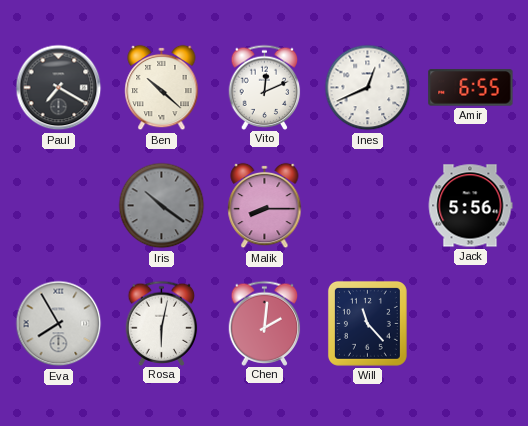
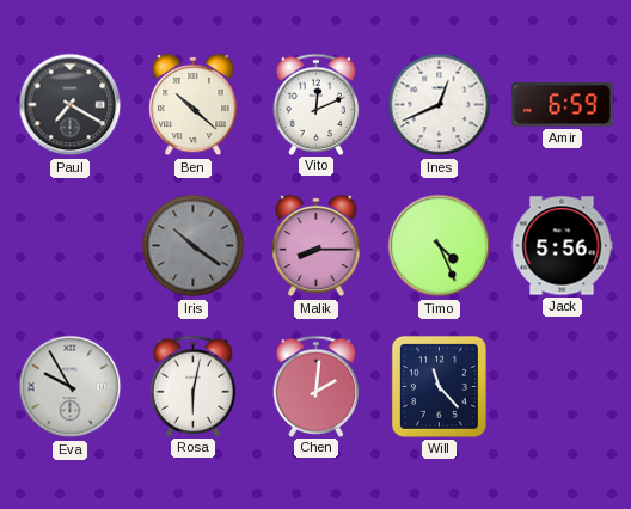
Amir: 6:55 -> 6:59 (563, 105)
Timo: none -> 4:26 (440, 246)
Eva: 7:55 -> 9:55 (71, 387)
